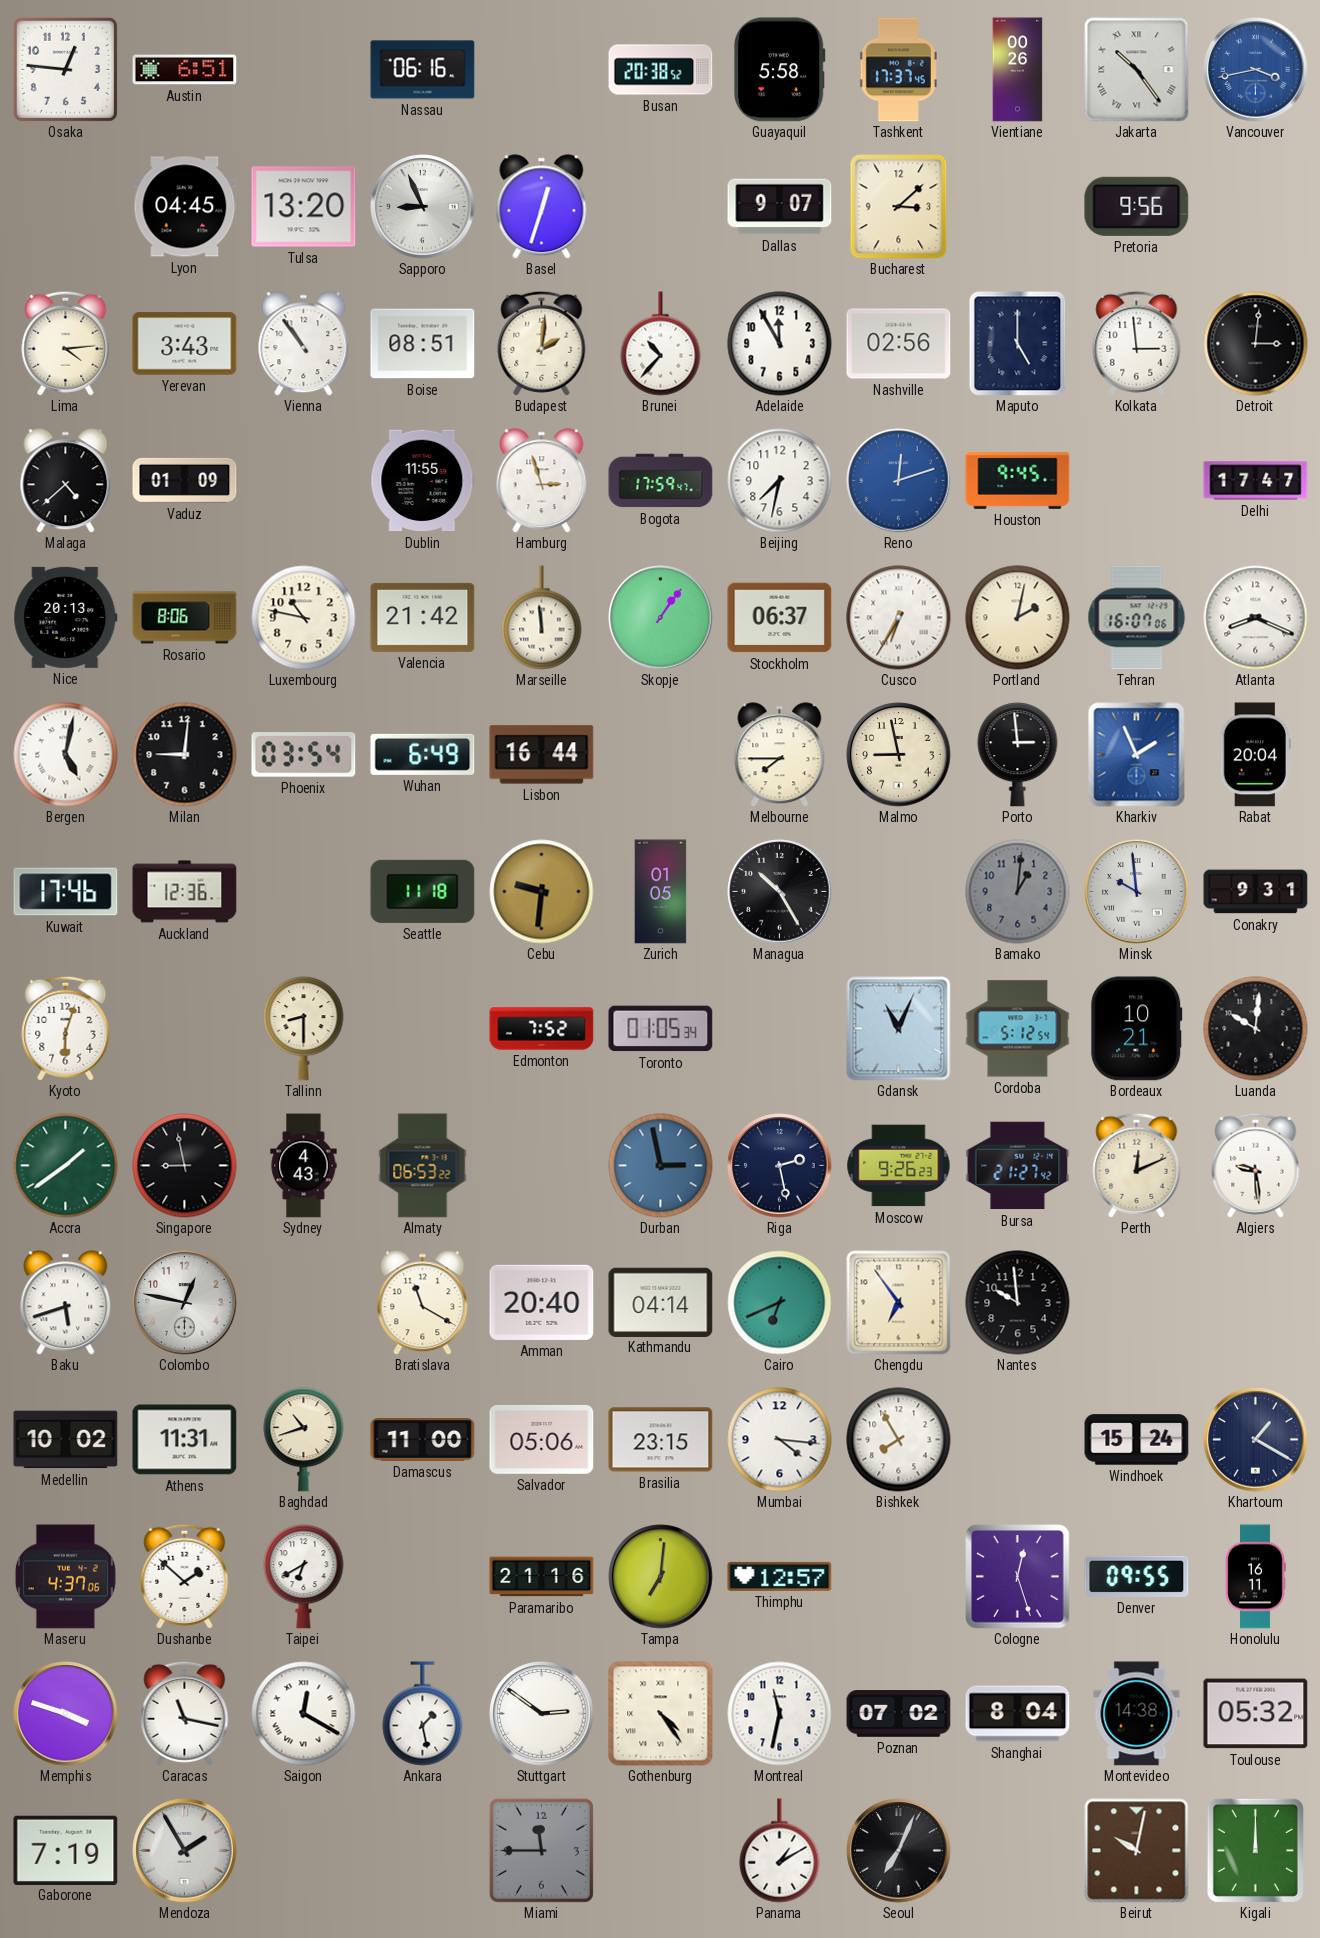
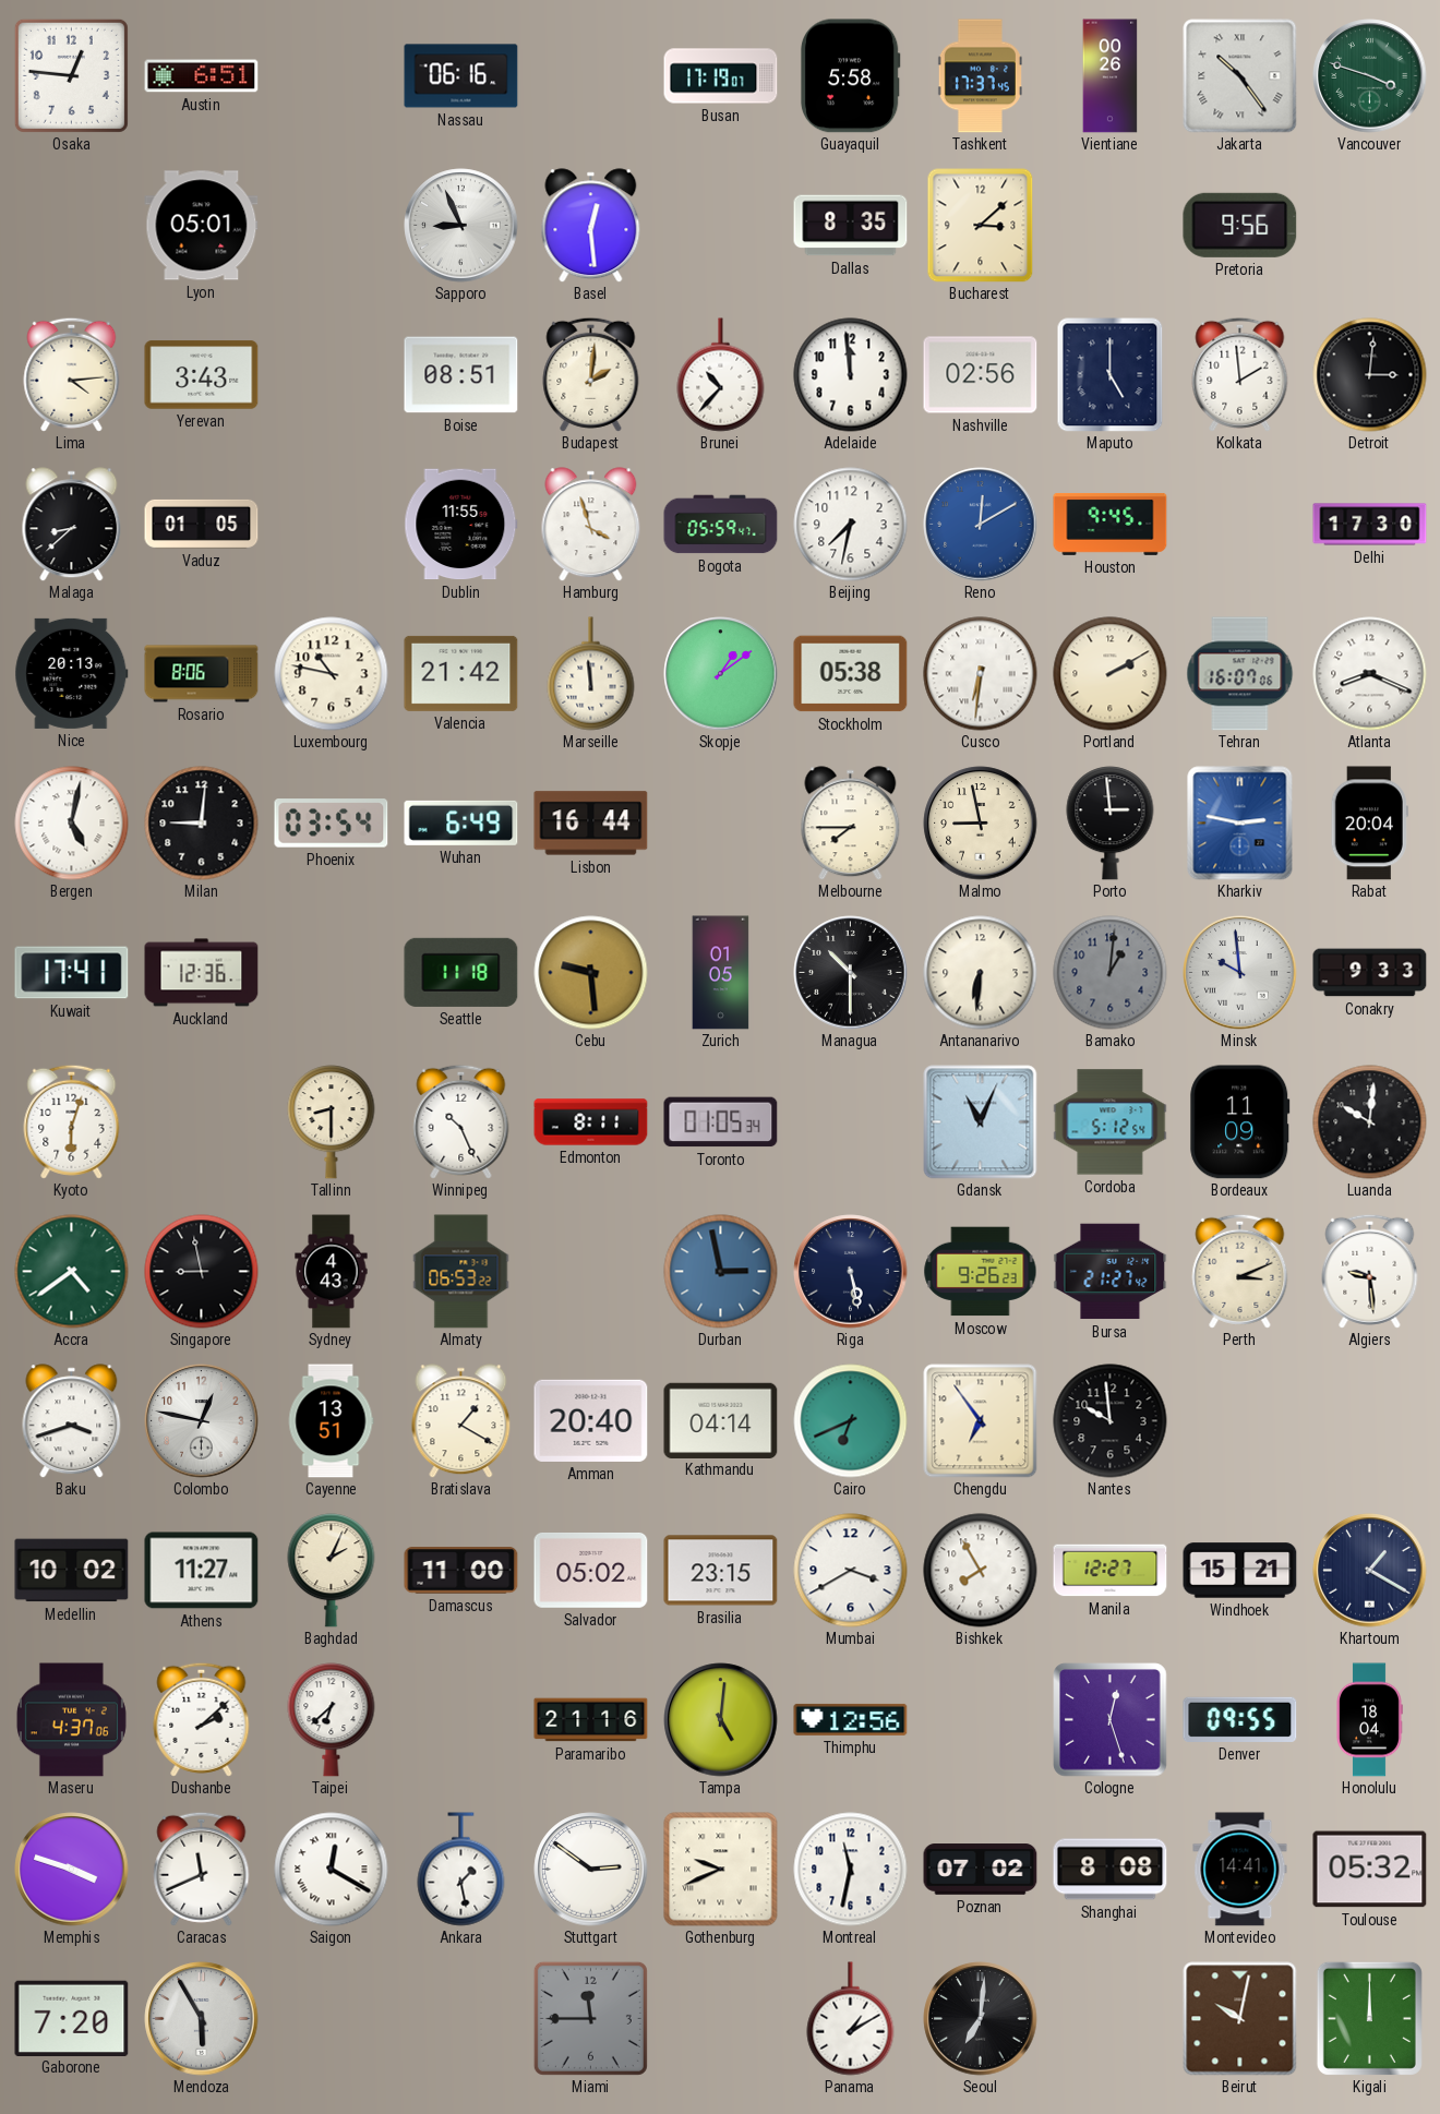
Busan: 20:38 -> 17:19 (721, 76)
Vancouver: 3:43 -> 3:48 (1370, 76)
Vancouver dial: blue -> green (1370, 76)
Lyon: 04:45 -> 05:01 (202, 226)
Tulsa: 13:20 -> none (304, 207)
Basel: 12:33 -> 12:29 (591, 226)
Dallas: 9:07 -> 8:35 (851, 226)
Vienna: 10:54 -> none (304, 344)
Adelaide: 11:55 -> 11:59 (851, 375)
Kolkata: 2:59 -> 1:59 (1240, 374)
Malaga: 4:38 -> 8:38 (72, 525)
Vaduz: 01:09 -> 01:05 (202, 524)
Hamburg: 2:57 -> 3:57 (591, 525)
Bogota: 17:59 -> 05:59 (721, 525)
Reno: 12:12 -> 12:10 (981, 525)
Delhi: 17:47 -> 17:30 (1370, 525)
Skopje: 1:06 -> 1:09 (721, 674)
Stockholm: 06:37 -> 05:38 (851, 674)
Cusco: 6:35 -> 6:31 (981, 674)
Portland: 2:02 -> 2:10 (1111, 674)
Kharkiv: 1:56 -> 2:47 (1240, 824)
Kuwait: 17:46 -> 17:41 (72, 973)
Cebu: 9:31 -> 9:29 (591, 973)
Managua: 10:25 -> 10:30 (851, 973)
Antananarivo: none -> 6:31 (981, 973)
Conakry: 9:31 -> 9:33 (1370, 973)
Winnipeg: none -> 10:26 (461, 1121)
Edmonton: 7:52 -> 8:11 (591, 1122)
Bordeaux: 10:21 -> 11:09 (1240, 1122)
Accra: 1:39 -> 4:39 (72, 1272)
Riga: 2:28 -> 5:28 (851, 1272)
Perth: 12:11 -> 3:11 (1240, 1271)
Baku: 5:42 -> 3:42 (72, 1421)
Cayenne: none -> 13:51 (331, 1421)
Bratislava: 11:20 -> 1:20 (461, 1421)
Athens: 11:31 -> 11:27 (202, 1571)
Baghdad: 10:42 -> 2:04 (332, 1571)
Salvador: 05:06 -> 05:02 (591, 1570)
Mumbai: 4:16 -> 3:40 (851, 1571)
Manila: none -> 12:27 (1111, 1571)
Windhoek: 15:24 -> 15:21 (1240, 1571)
Dushanbe: 1:52 -> 2:08 (202, 1719)
Taipei: 6:40 -> 6:38 (332, 1720)
Tampa: 7:01 -> 5:01 (721, 1720)
Thimphu: 12:57 -> 12:56 (851, 1719)
Honolulu: 16:11 -> 18:04 (1369, 1720)
Caracas: 11:17 -> 11:41 (202, 1869)
Gothenburg: 4:24 -> 9:41 (721, 1870)
Shanghai: 8:04 -> 8:08 (1111, 1870)
Montevideo: 14:38 -> 14:41 (1240, 1870)
Gaborone: 7:19 -> 7:20 (72, 2018)
Mendoza: 1:55 -> 5:55 (202, 2019)
Seoul: 7:04 -> 7:01 (981, 2019)
